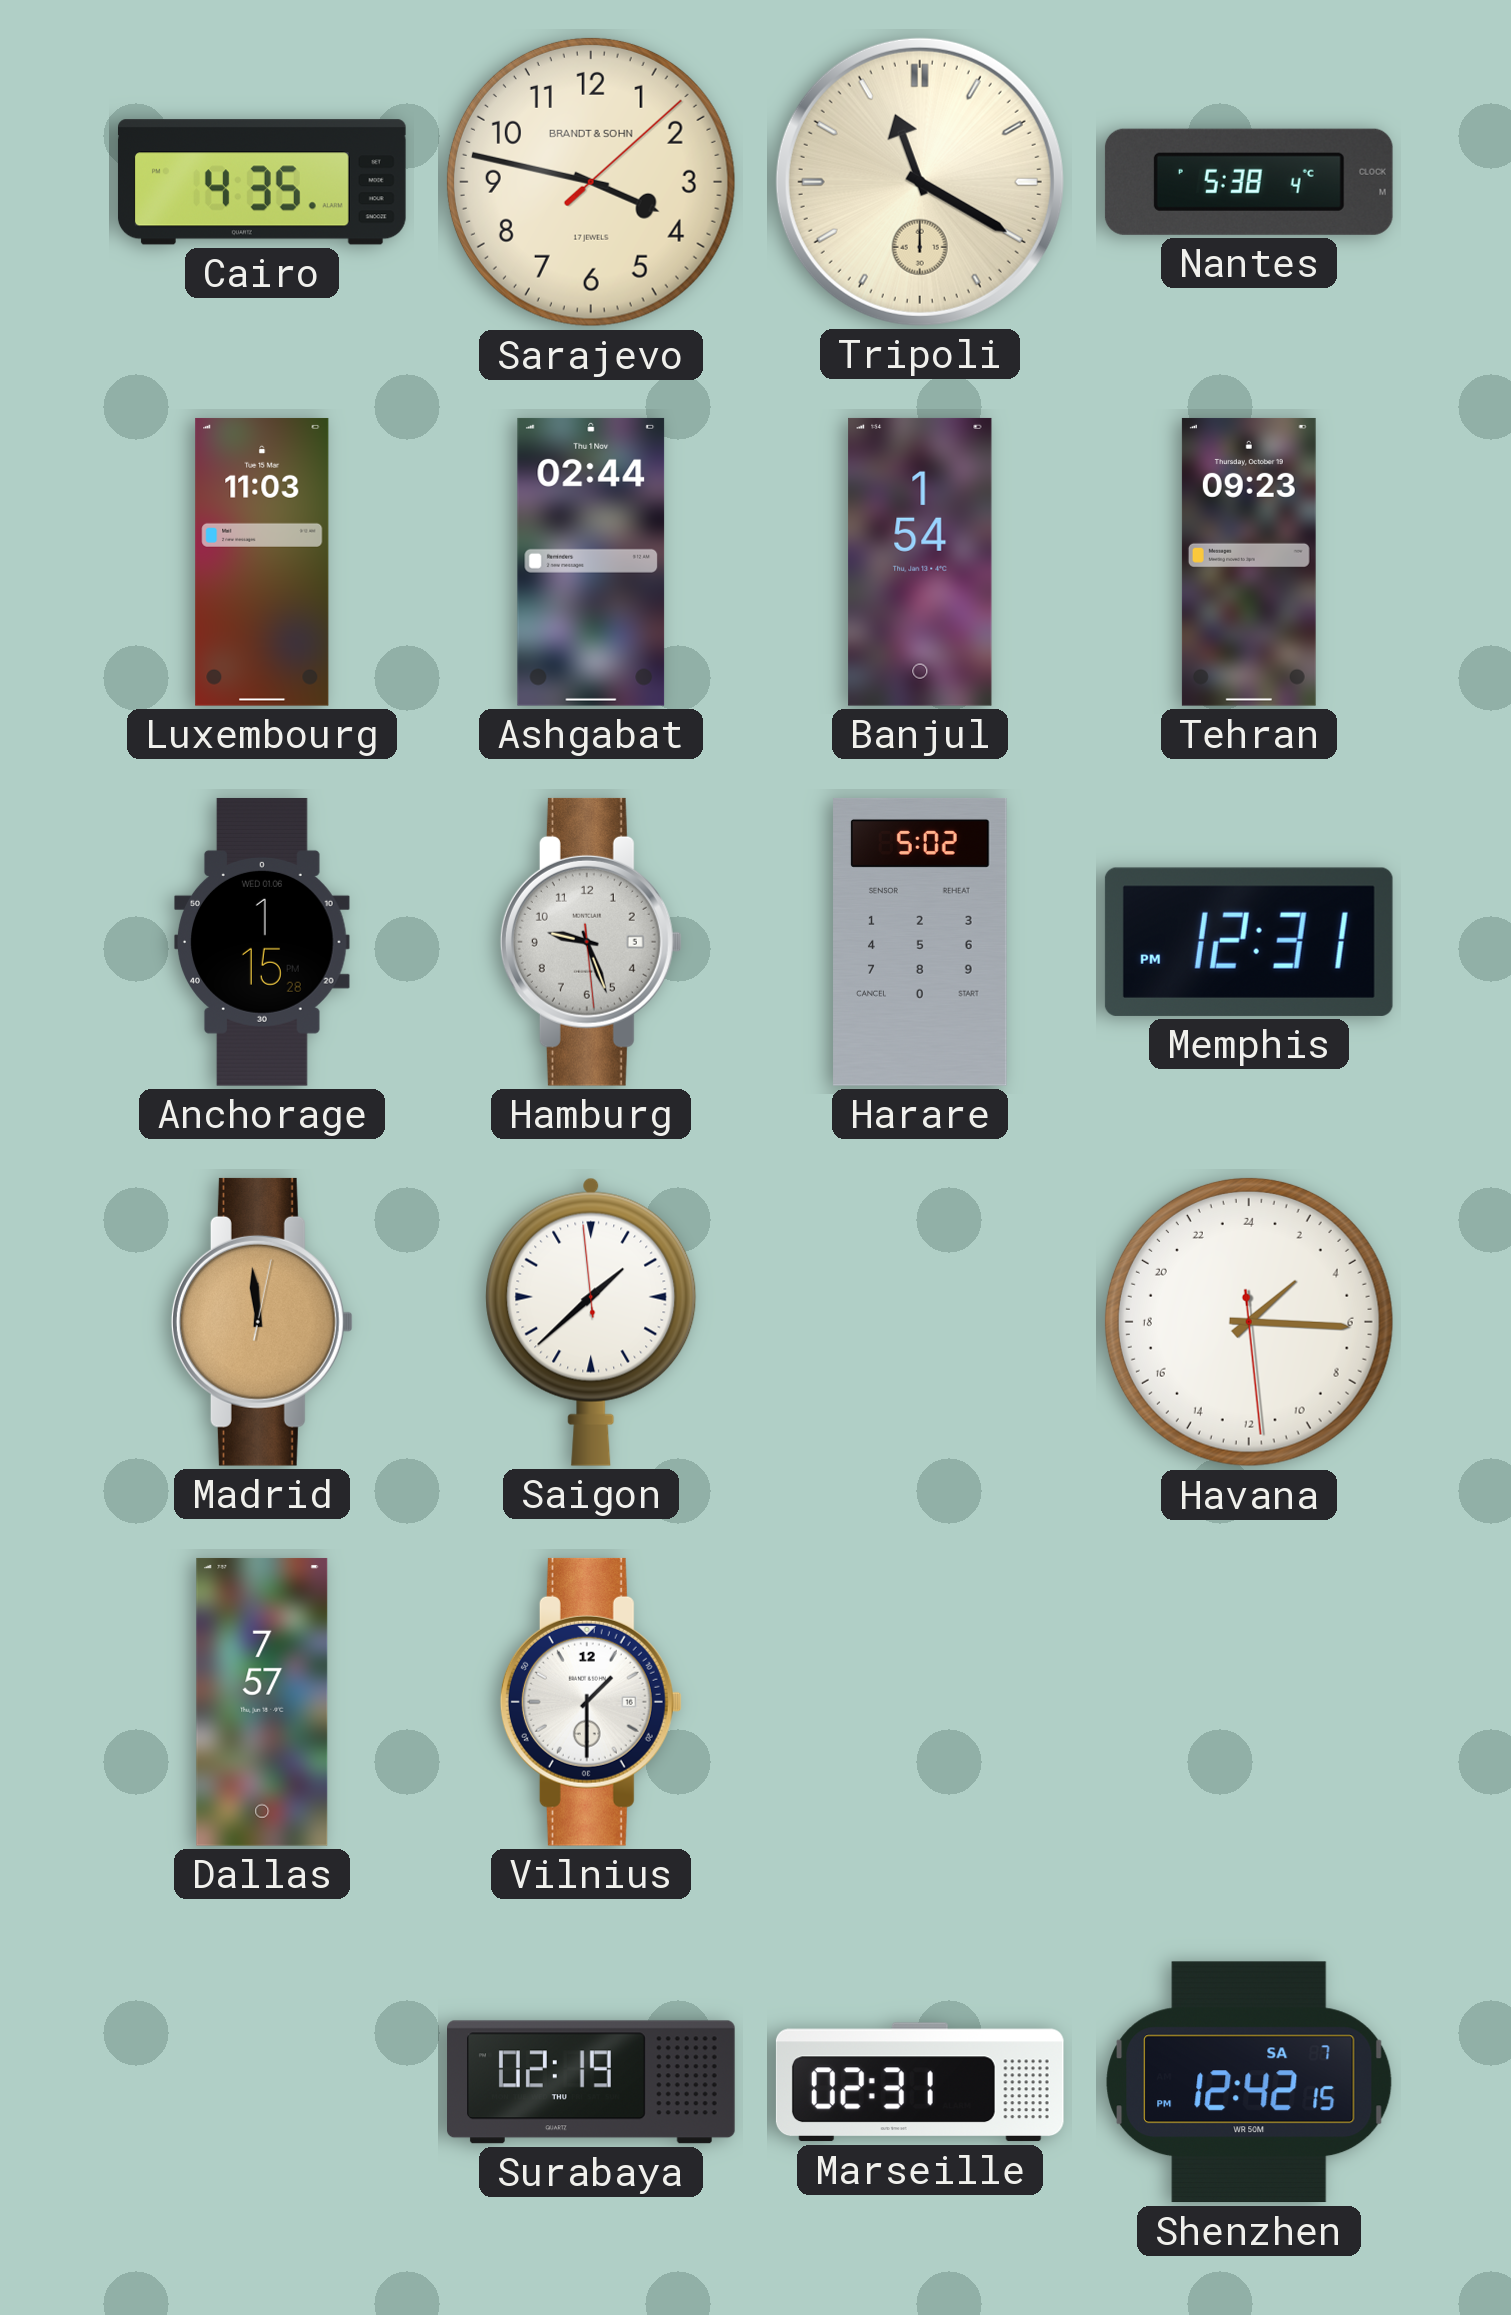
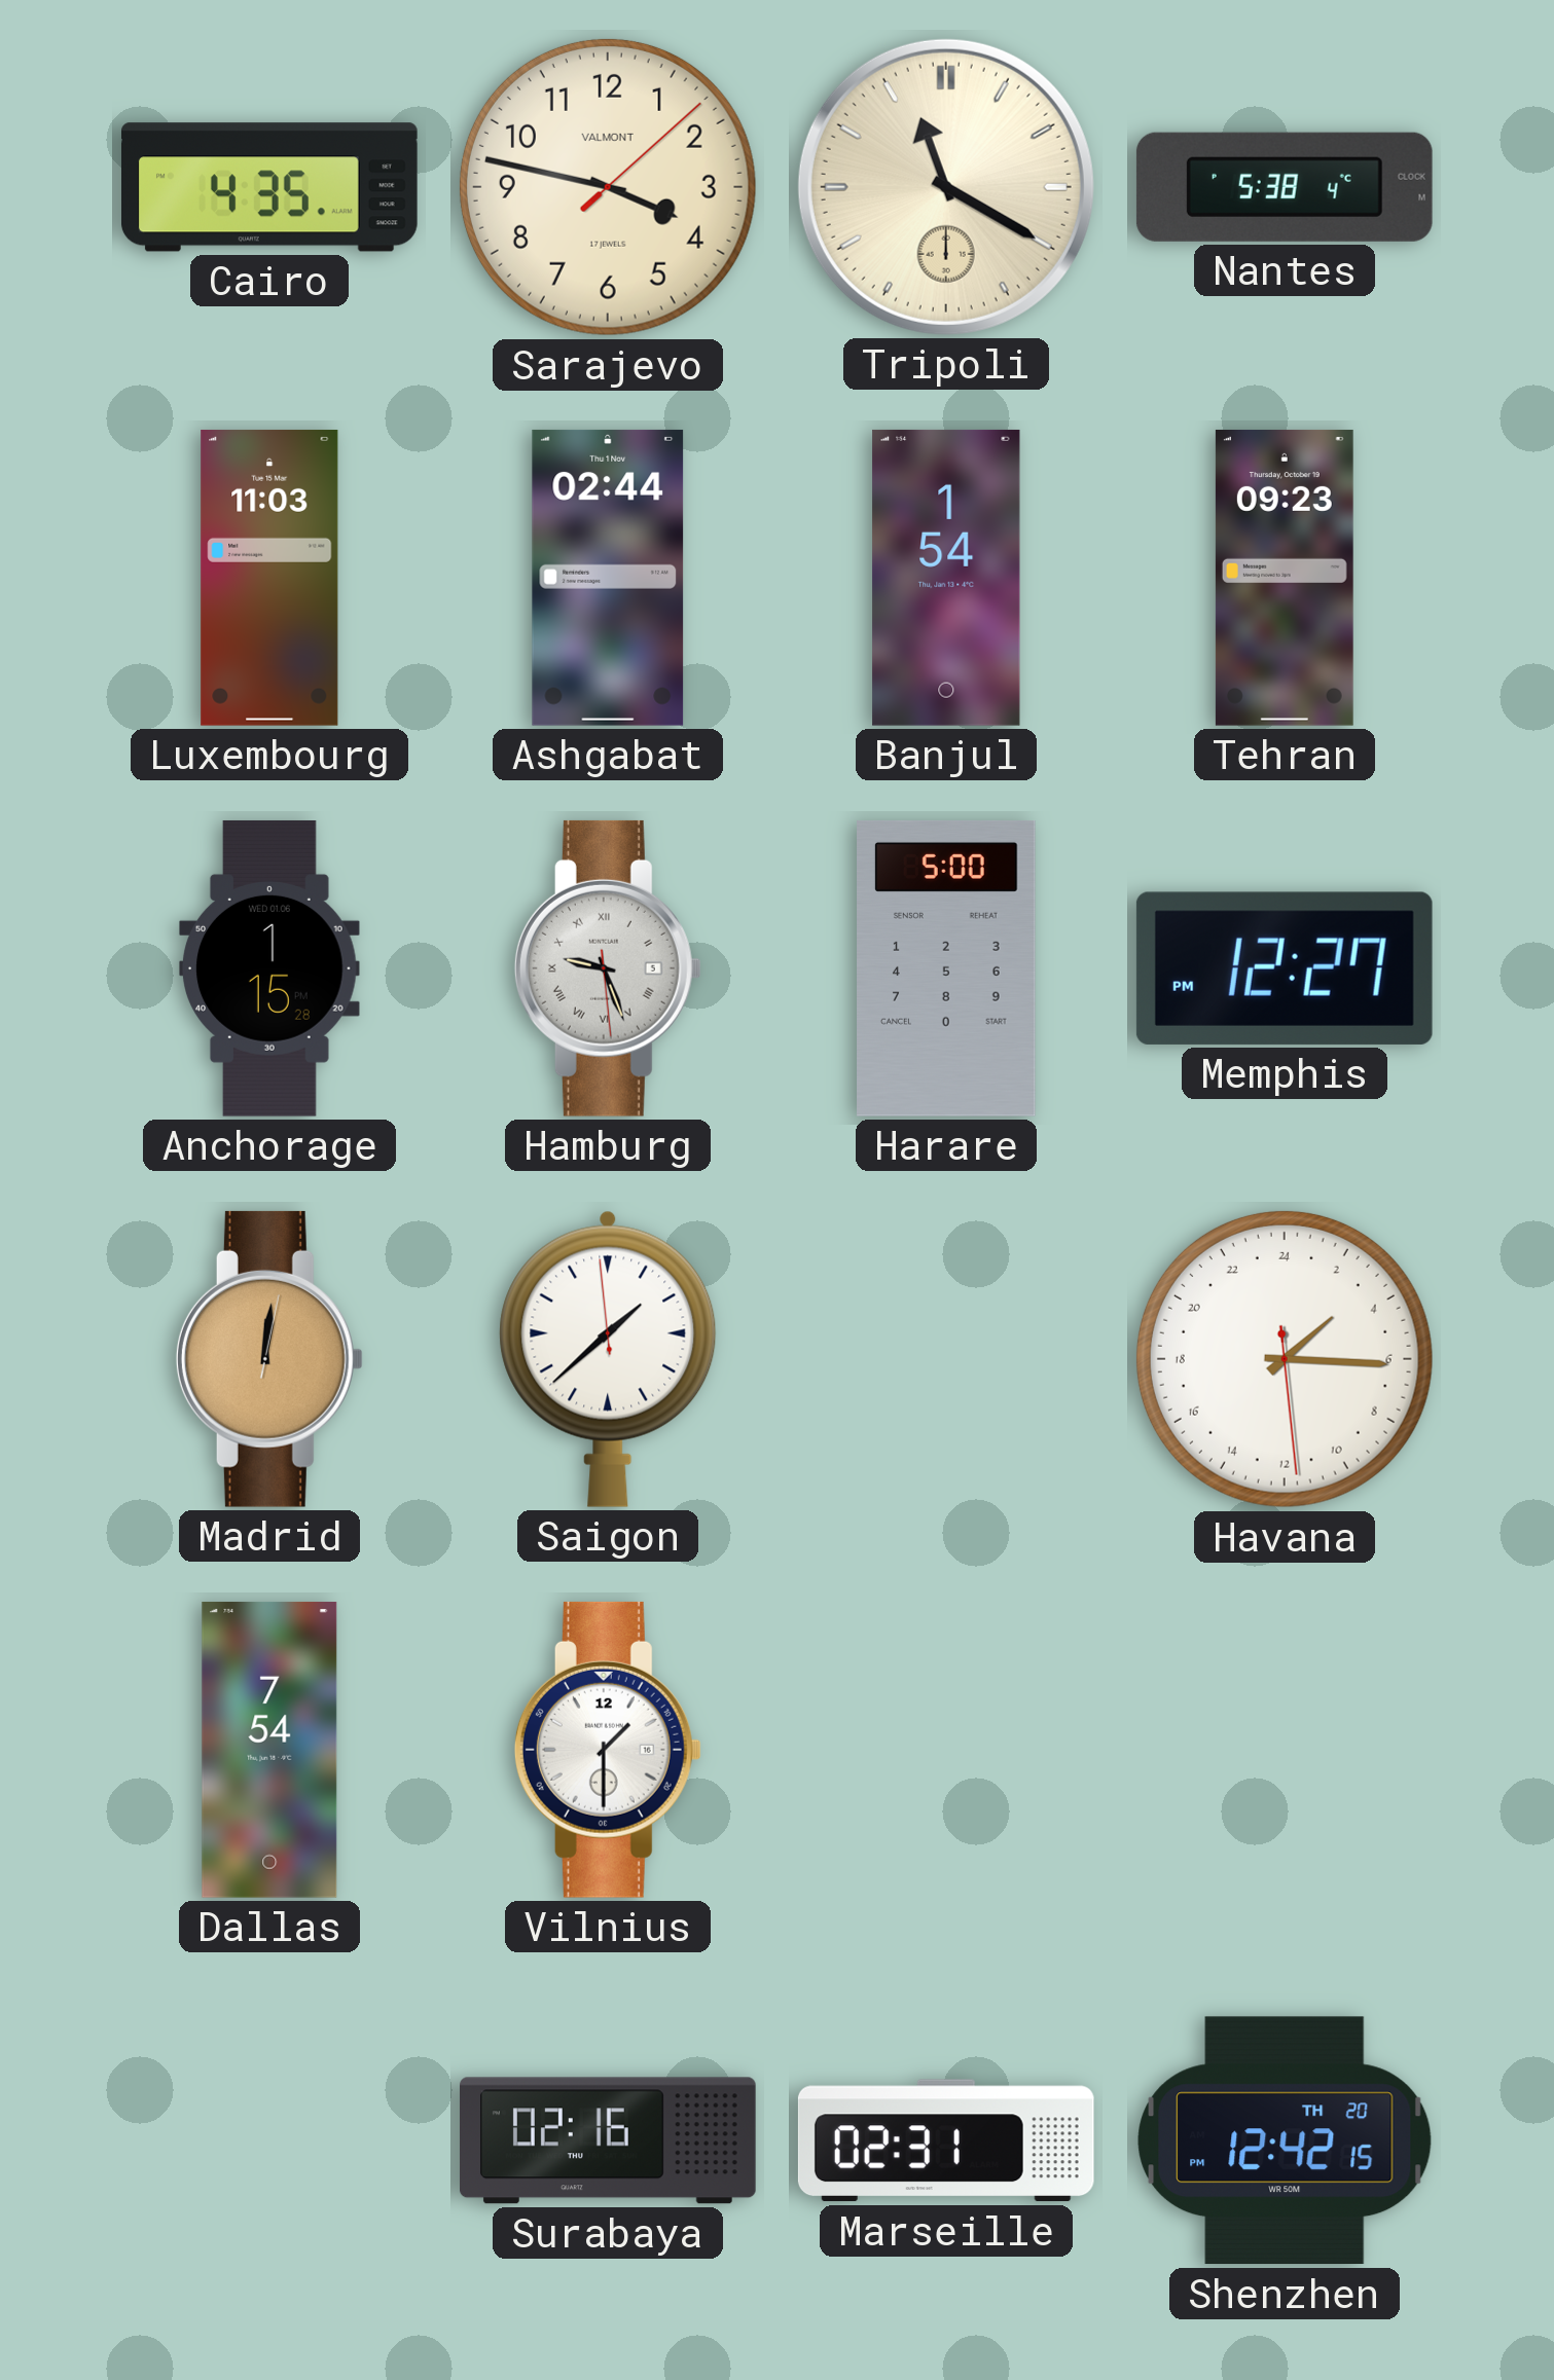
Sarajevo brand: BRANDT & SOHN -> VALMONT (608, 187)
Hamburg numerals: Arabic -> Roman (608, 968)
Harare: 5:02 -> 5:00 (946, 968)
Memphis: 12:31 -> 12:27 (1285, 968)
Madrid: 11:59 -> 12:01 (269, 1359)
Dallas: 7:57 -> 7:54 (269, 1750)
Surabaya: 02:19 -> 02:16 (609, 2140)
Shenzhen date: SA 7 -> TH 20 (1285, 2140)
